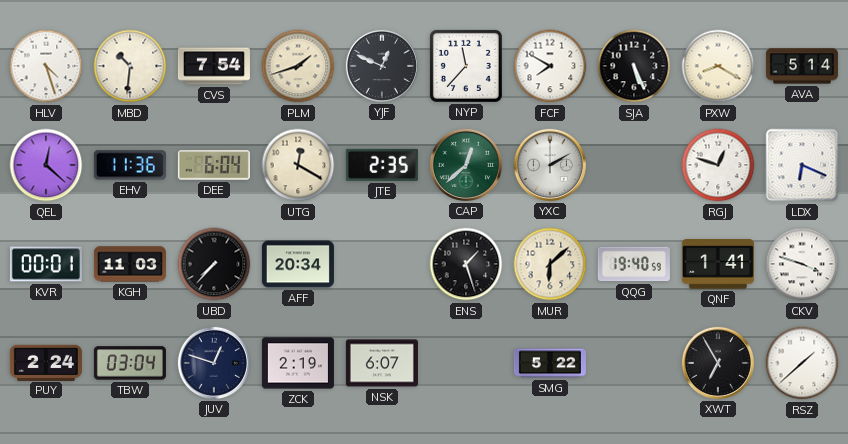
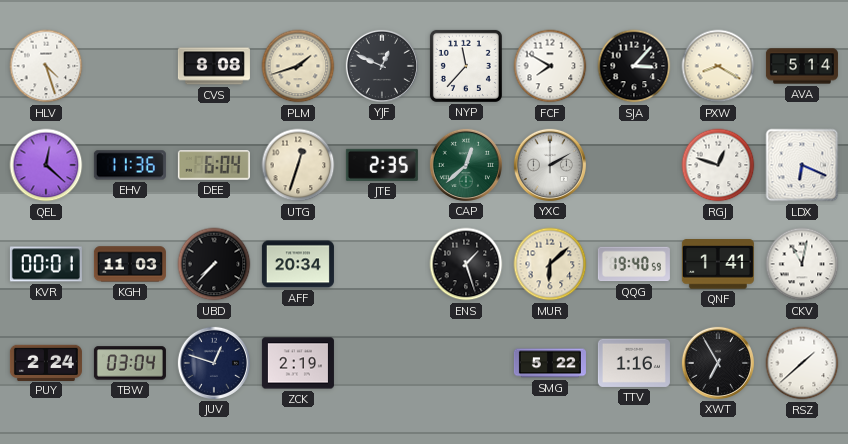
MBD: 10:31 -> none (130, 66)
CVS: 7:54 -> 8:08 (214, 66)
SJA: 5:26 -> 3:07 (634, 66)
UTG: 12:20 -> 12:33 (298, 165)
CKV: 3:48 -> 11:02 (802, 264)
NSK: 6:07 -> none (382, 363)
TTV: none -> 1:16 (634, 363)
